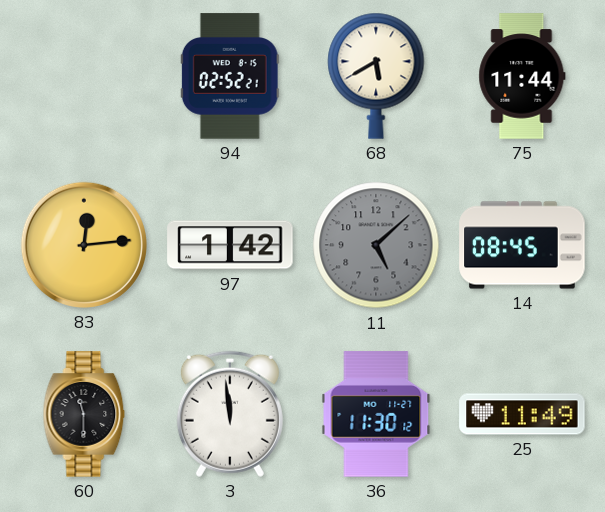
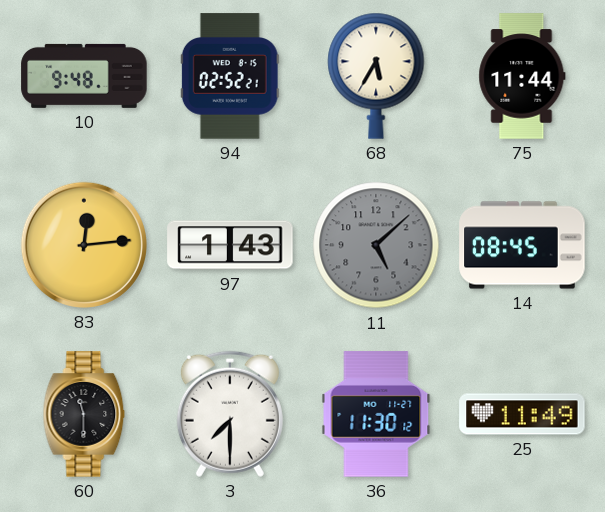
10: none -> 9:48 (84, 76)
68: 5:40 -> 5:35 (376, 76)
97: 1:42 -> 1:43 (230, 245)
3: 11:59 -> 7:30 (230, 414)
